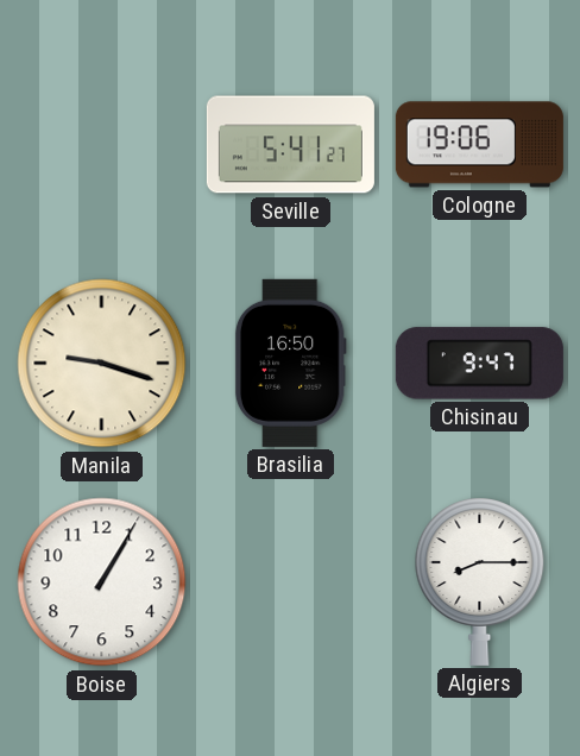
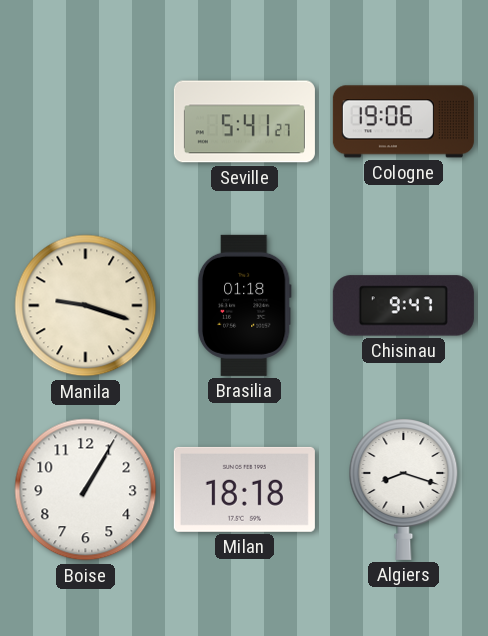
Brasilia: 16:50 -> 01:18 (244, 305)
Milan: none -> 18:18 (244, 489)
Algiers: 8:15 -> 8:18 (404, 489)
